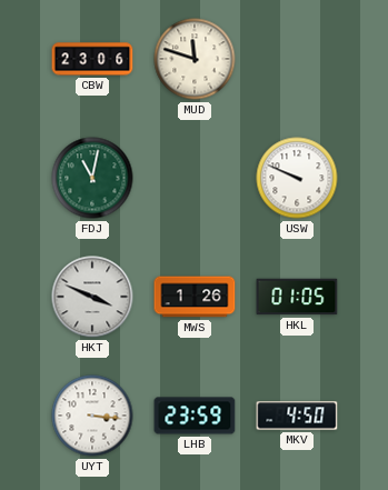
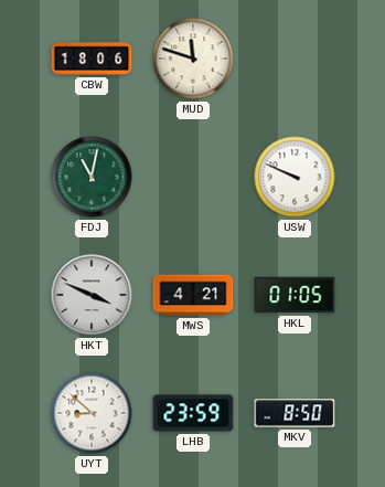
CBW: 23:06 -> 18:06 (92, 59)
MWS: 1:26 -> 4:21 (193, 295)
UYT: 3:16 -> 8:52 (92, 413)
MKV: 4:50 -> 8:50 (295, 413)
